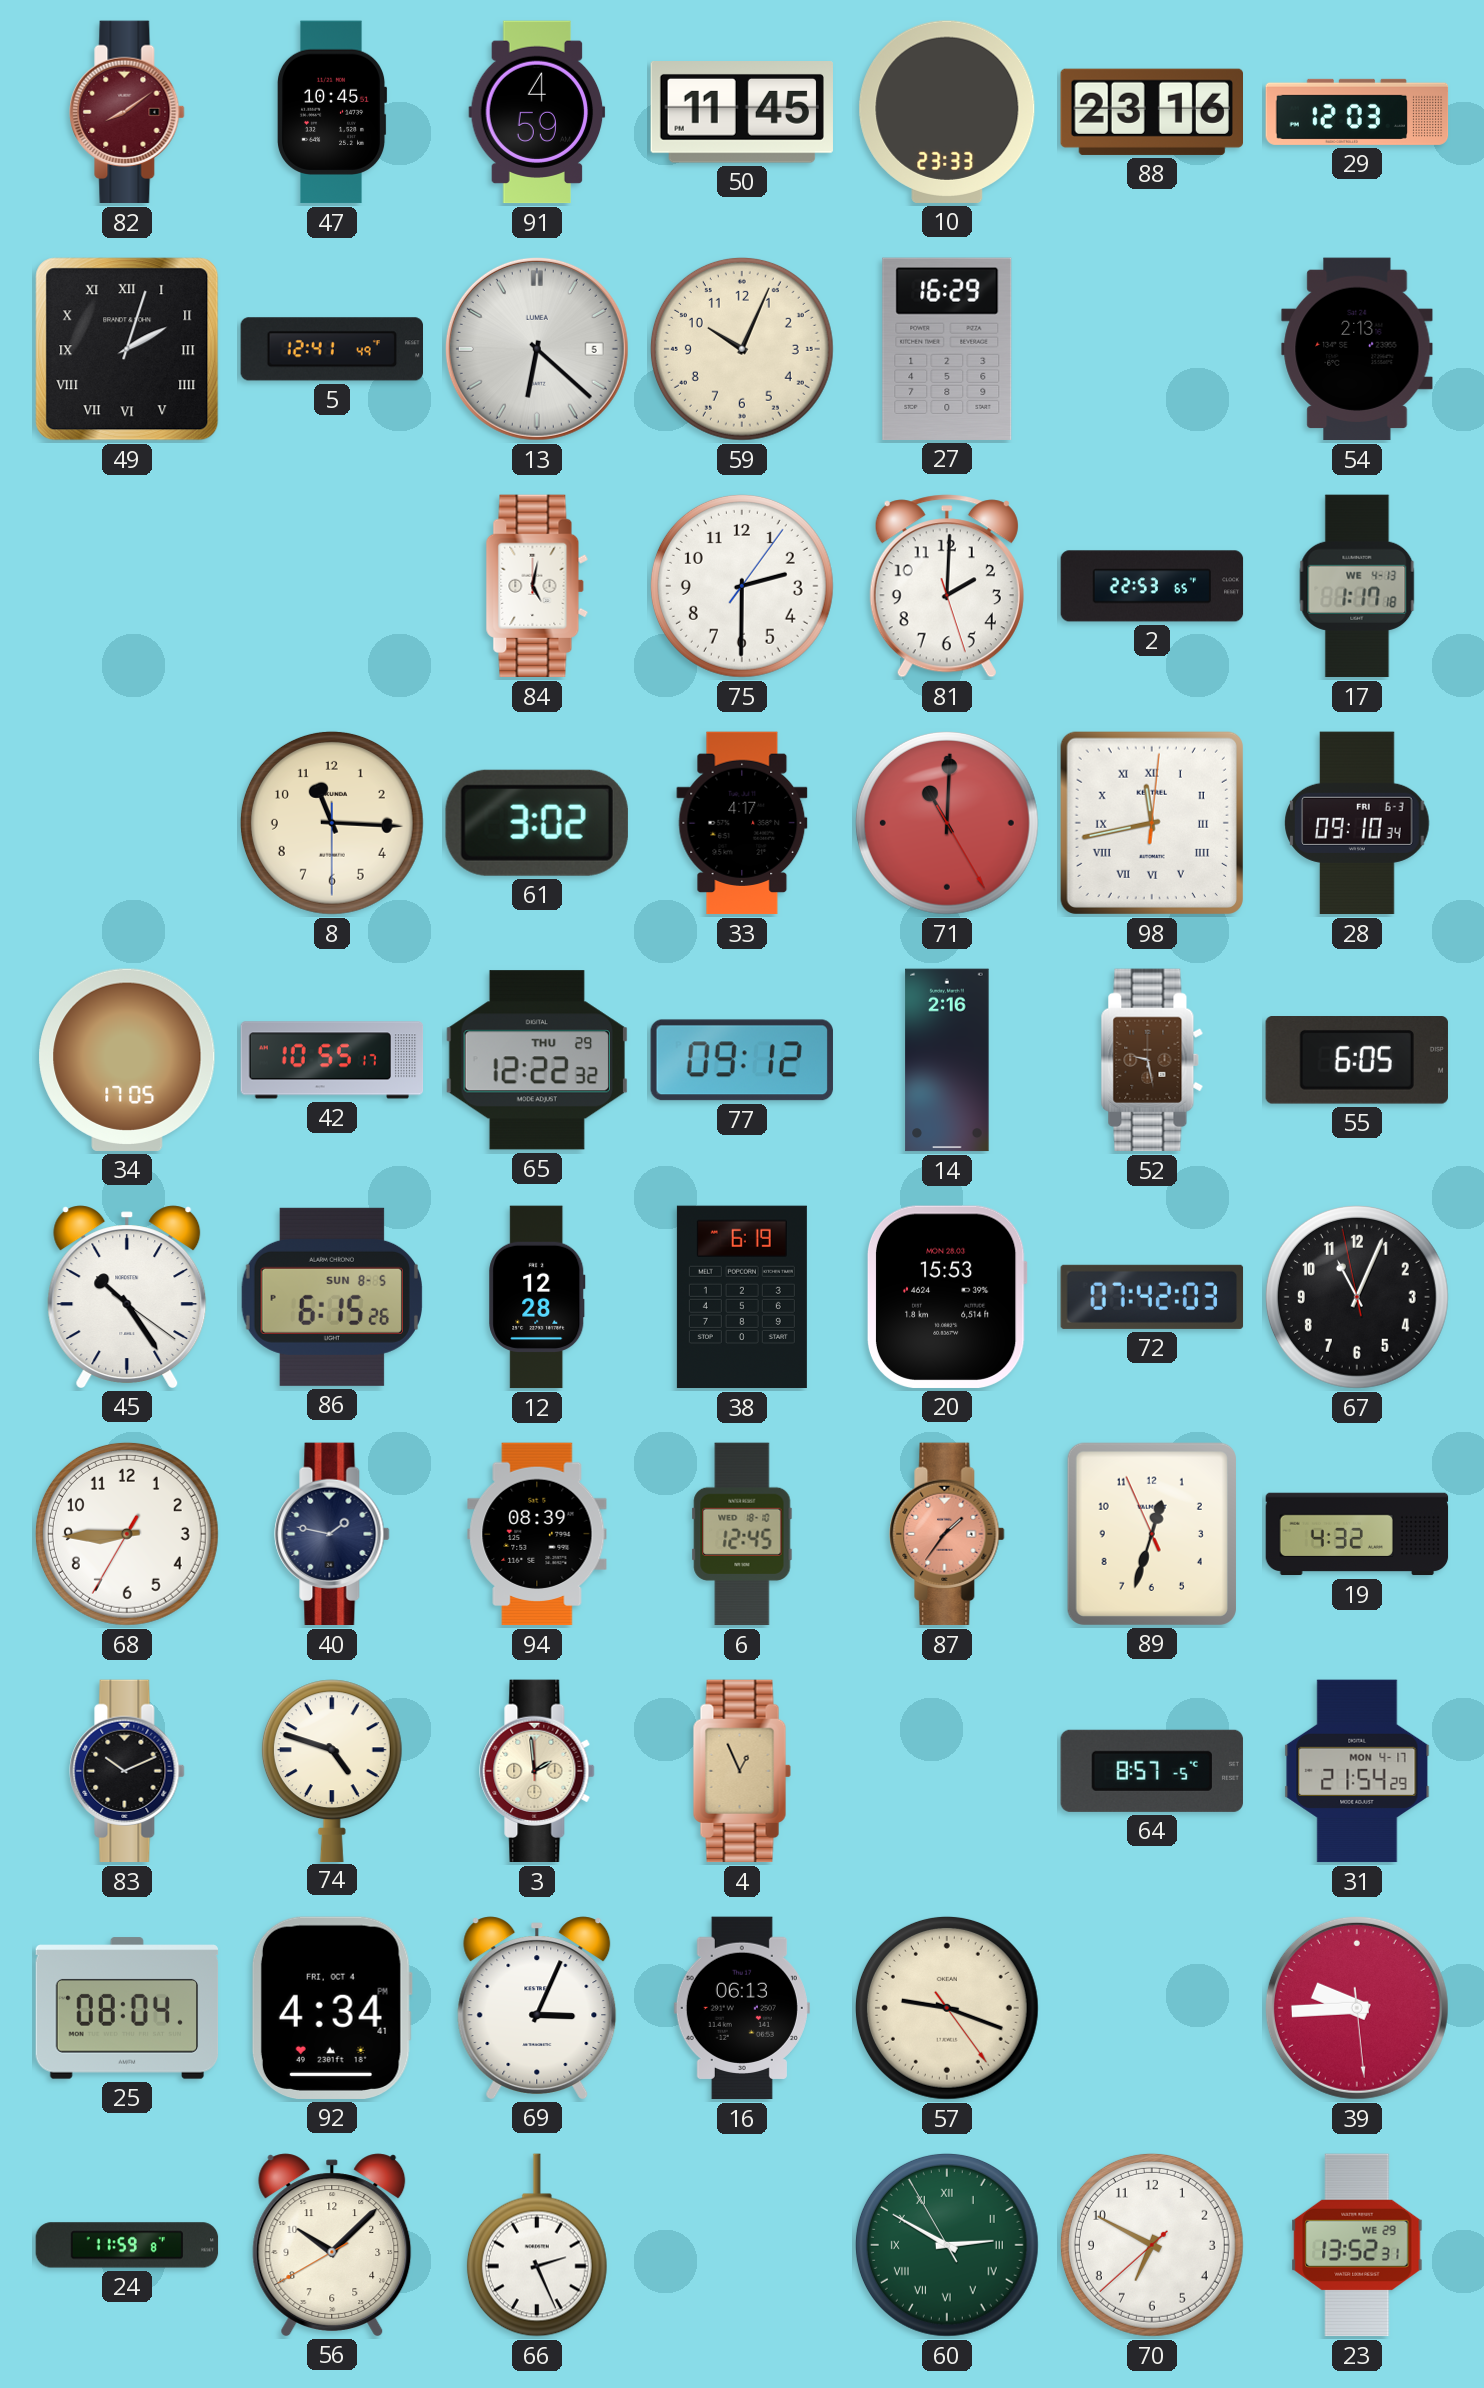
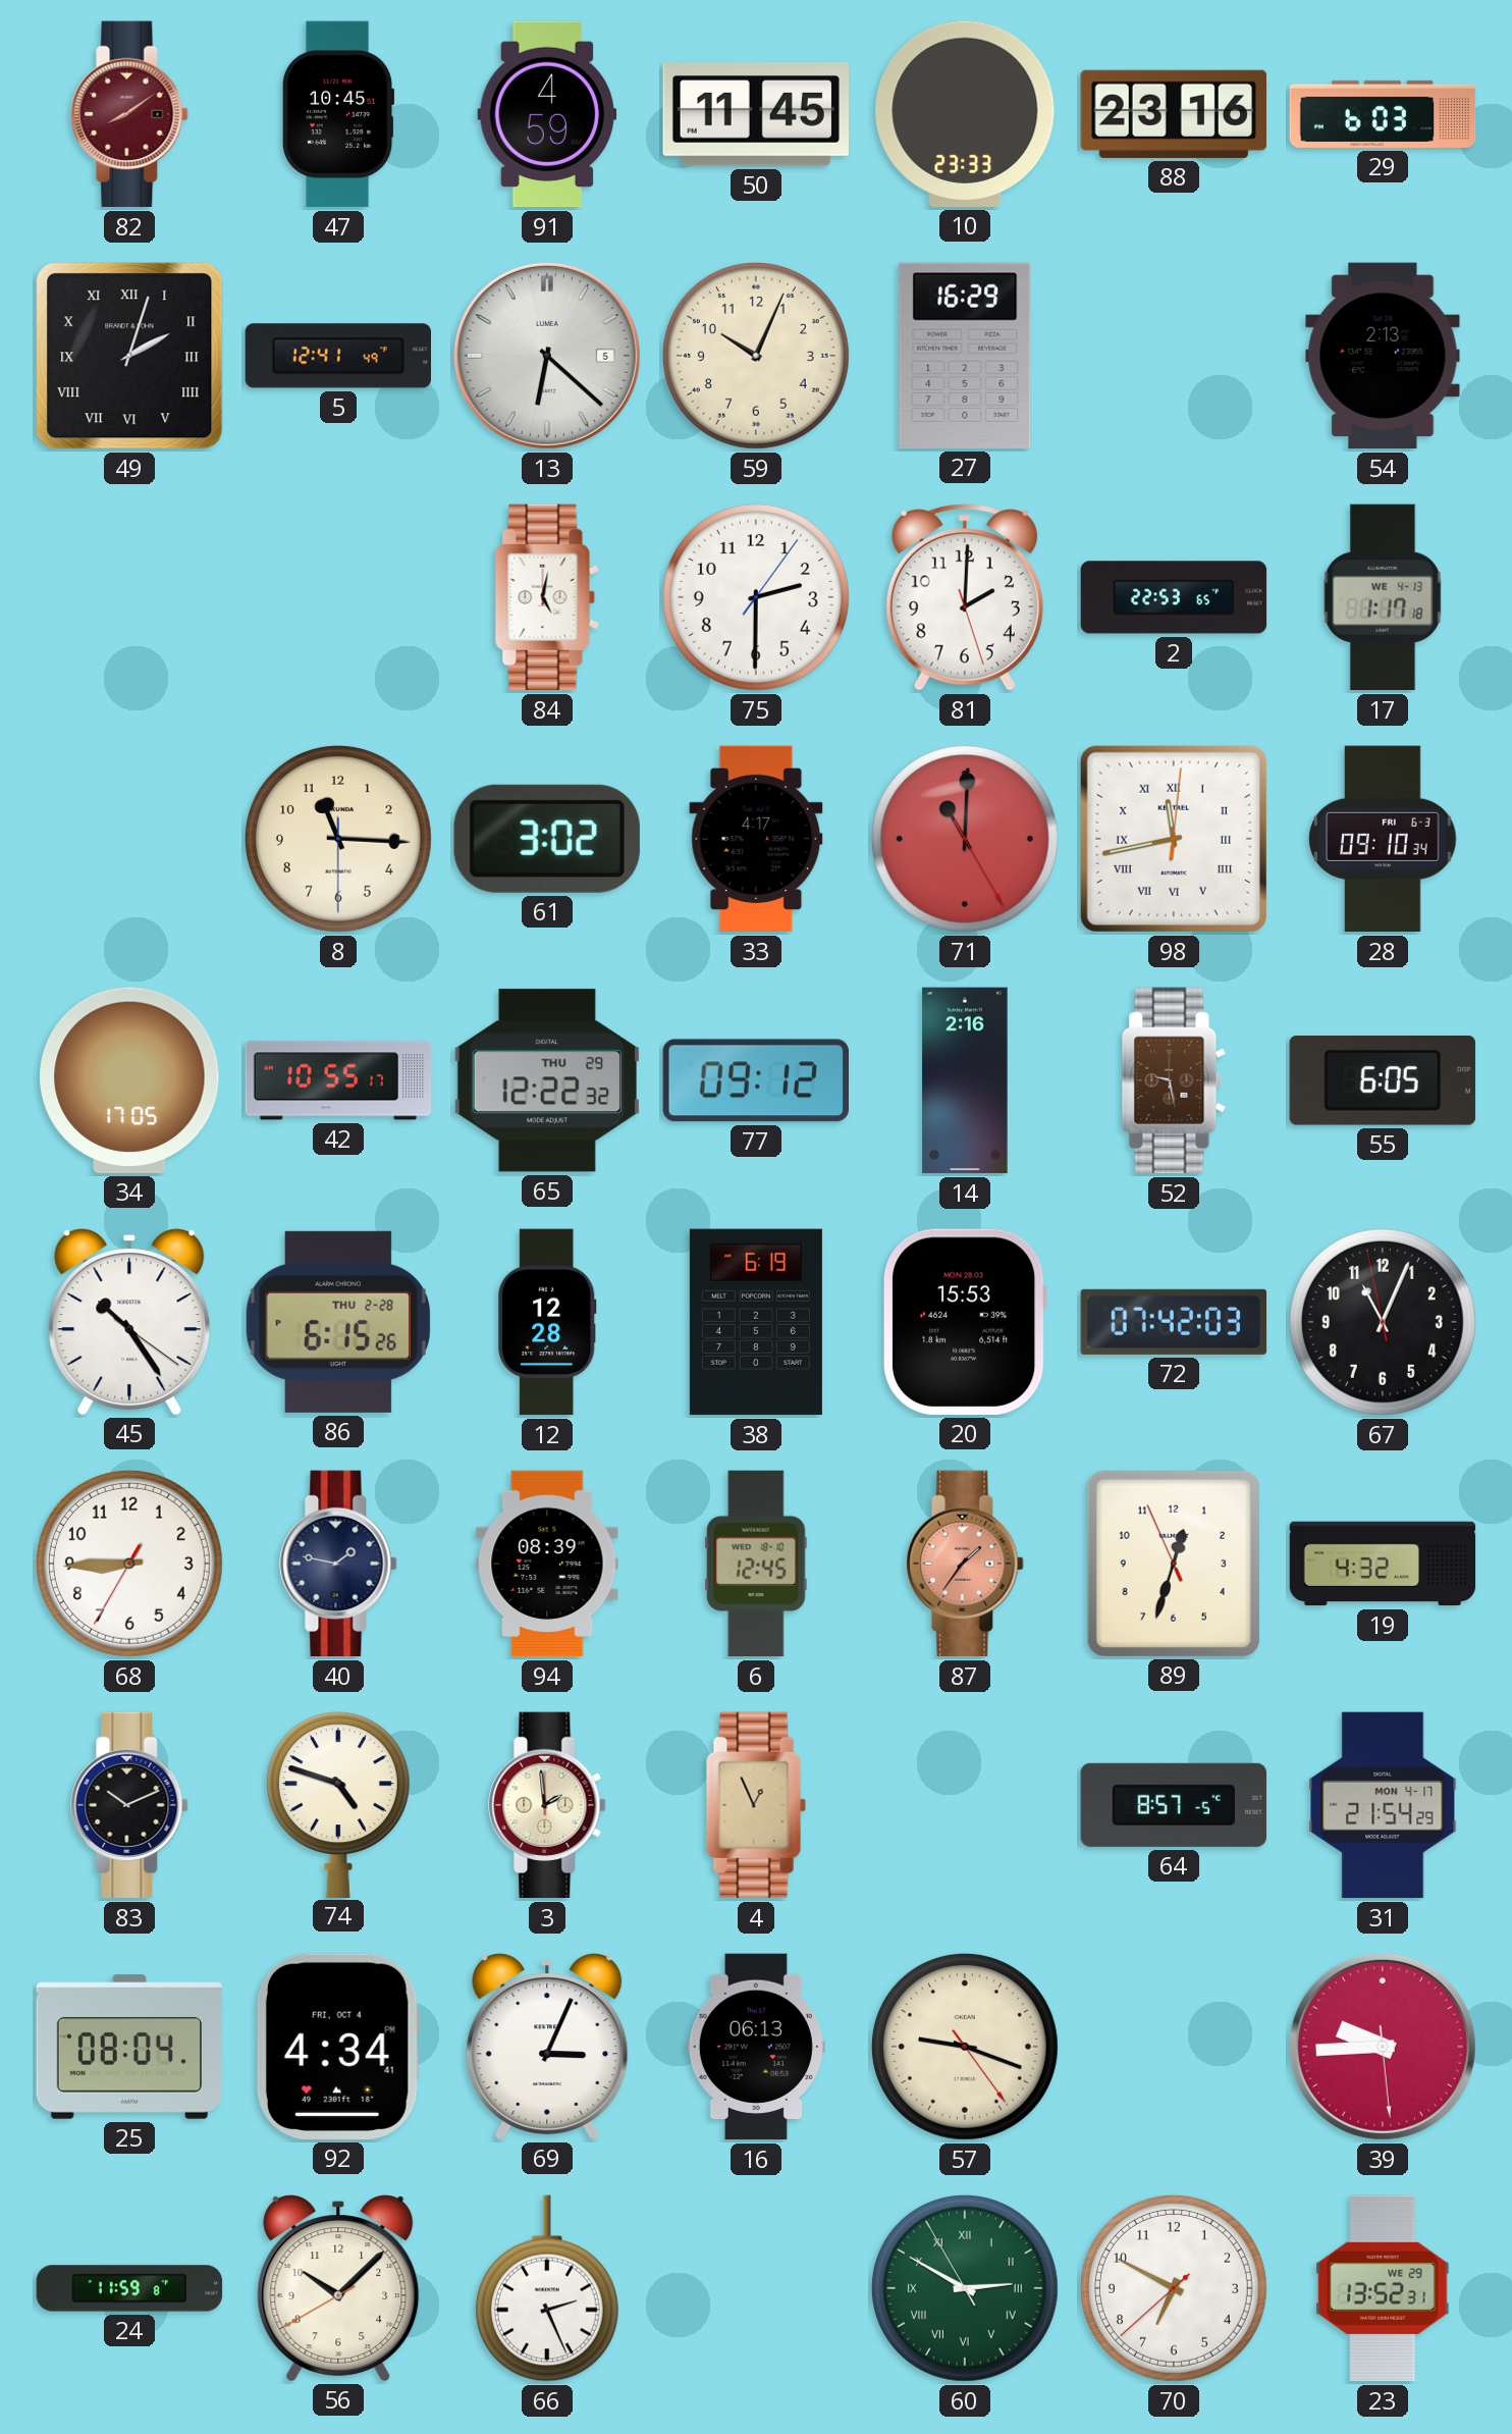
29: 12:03 -> 6:03 (1383, 114)
86 date: SUN 8-5 -> THU 2-28 (338, 1322)
